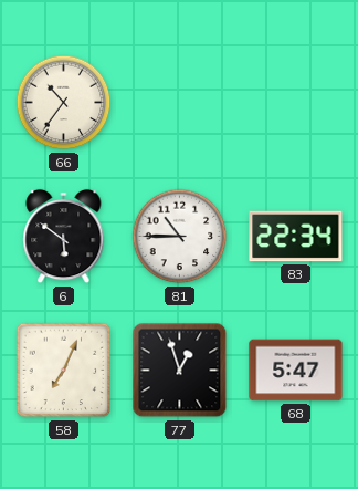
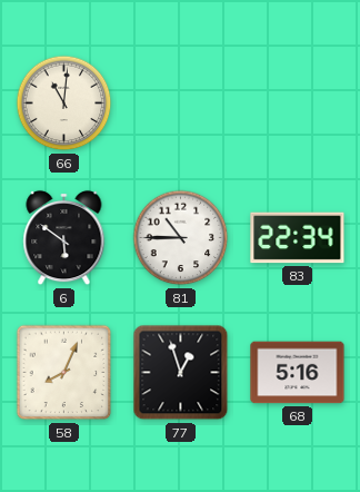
66: 10:36 -> 11:01 (64, 104)
58: 7:04 -> 8:04 (64, 373)
68: 5:47 -> 5:16 (298, 373)
